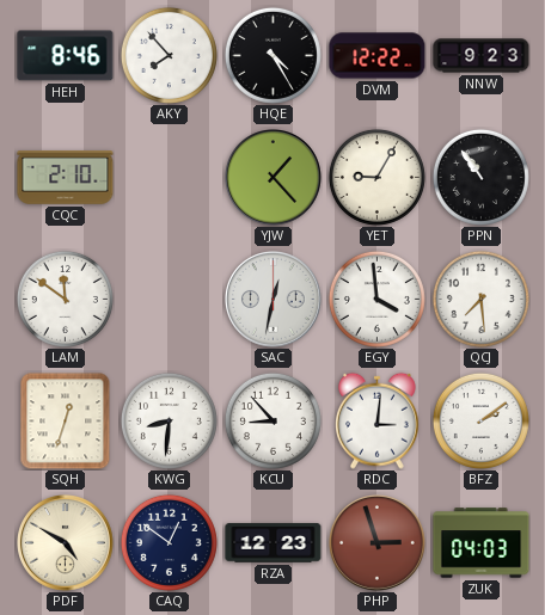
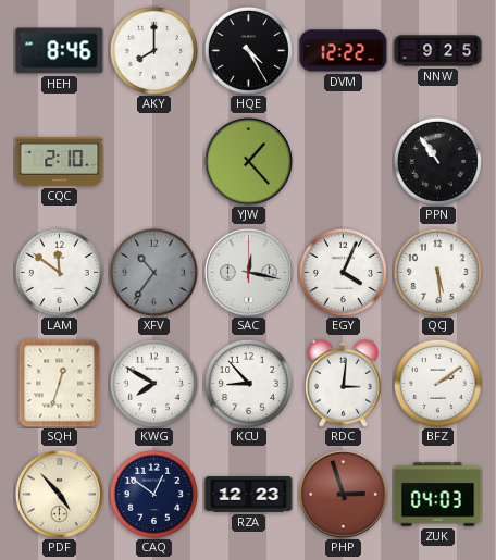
AKY: 7:53 -> 8:00 (153, 50)
NNW: 9:23 -> 9:25 (438, 51)
YET: 9:05 -> none (376, 177)
XFV: none -> 10:36 (153, 272)
SAC: 12:32 -> 12:17 (249, 273)
EGY: 3:59 -> 4:04 (343, 272)
QCJ: 7:29 -> 5:29 (437, 272)
KWG: 8:31 -> 7:50 (153, 383)
PDF: 4:50 -> 4:53 (60, 495)
